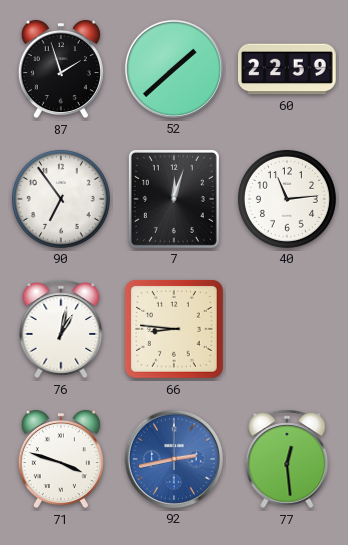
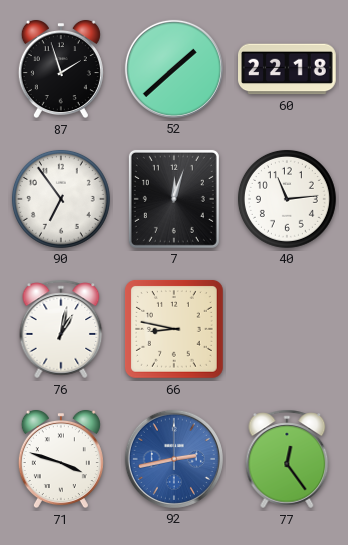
60: 22:59 -> 22:18 (288, 69)
66: 8:46 -> 8:47 (174, 329)
77: 12:29 -> 12:24 (287, 459)
